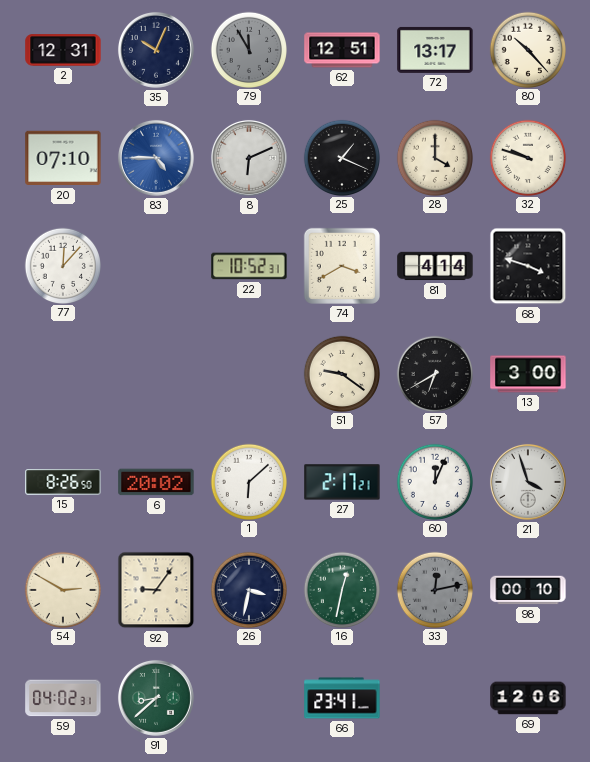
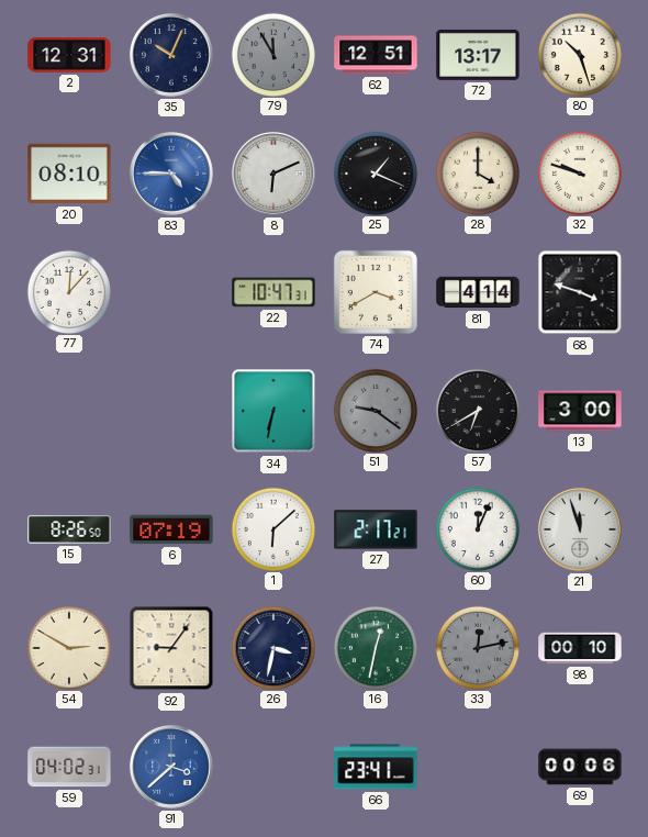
80: 10:23 -> 10:27 (579, 54)
20: 07:10 -> 08:10 (69, 174)
22: 10:52 -> 10:47 (273, 292)
34: none -> 6:32 (273, 411)
51 dial: cream -> grey (375, 410)
6: 20:02 -> 07:19 (171, 529)
21: 3:57 -> 11:57 (580, 529)
91: 8:38 -> 3:38 (171, 767)
91 dial: green -> blue (171, 767)
69: 12:06 -> 00:06 (580, 767)
